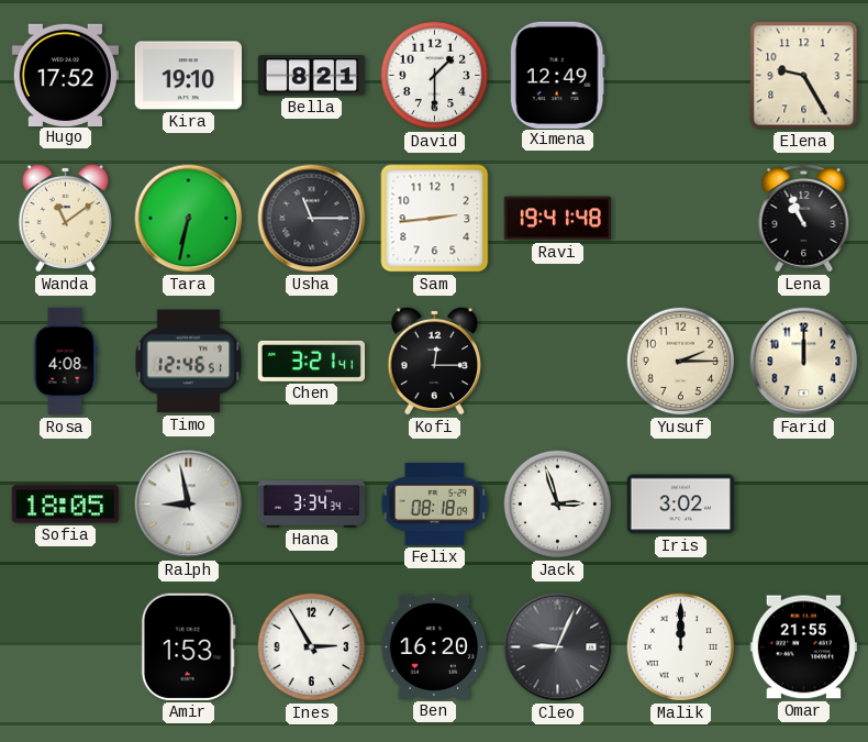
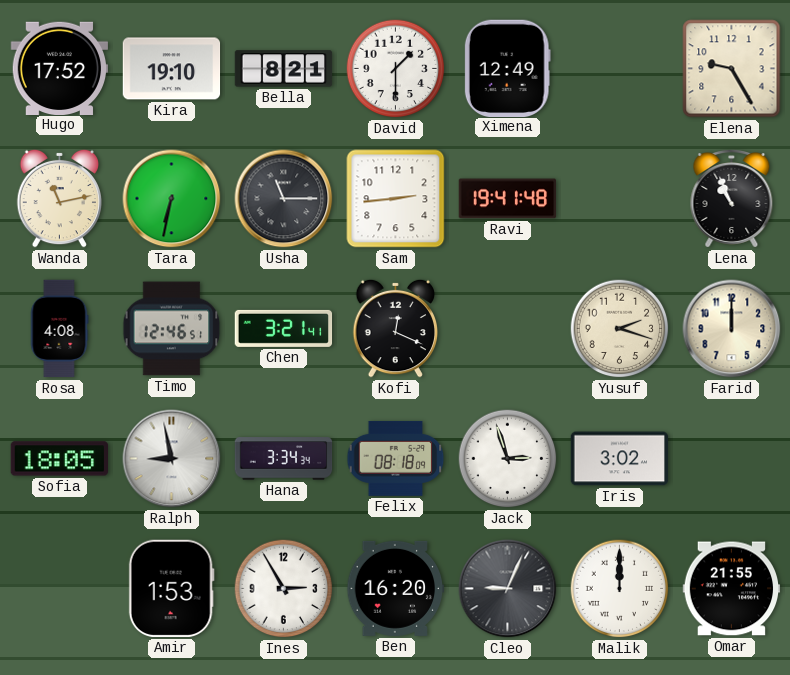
Wanda: 11:09 -> 11:13 (59, 198)
Kofi: 12:15 -> 12:19 (395, 328)
Yusuf: 2:15 -> 2:18 (620, 329)
